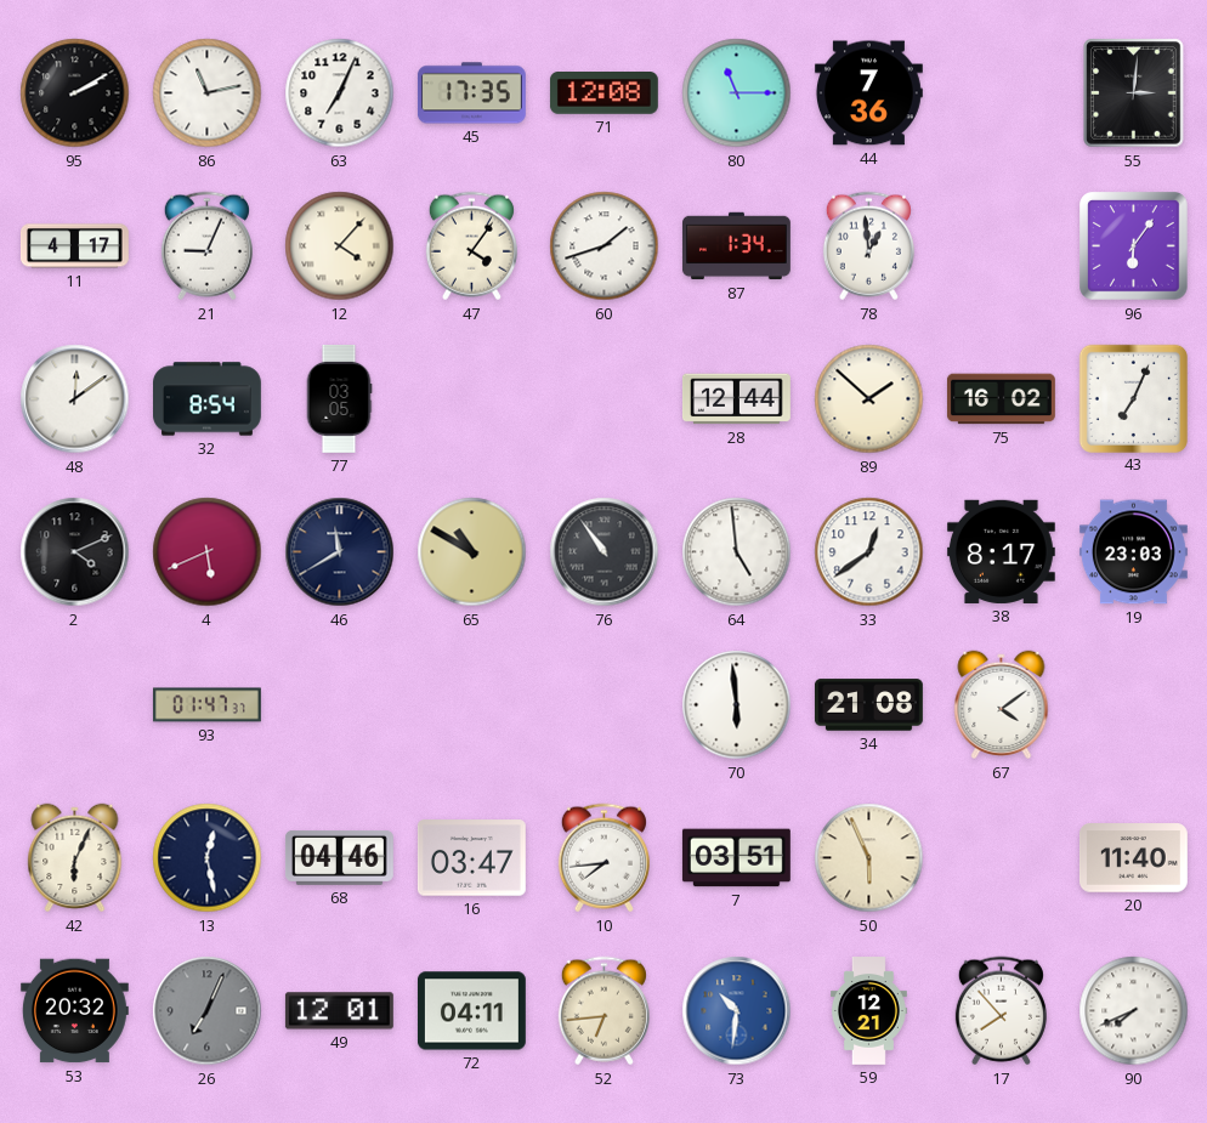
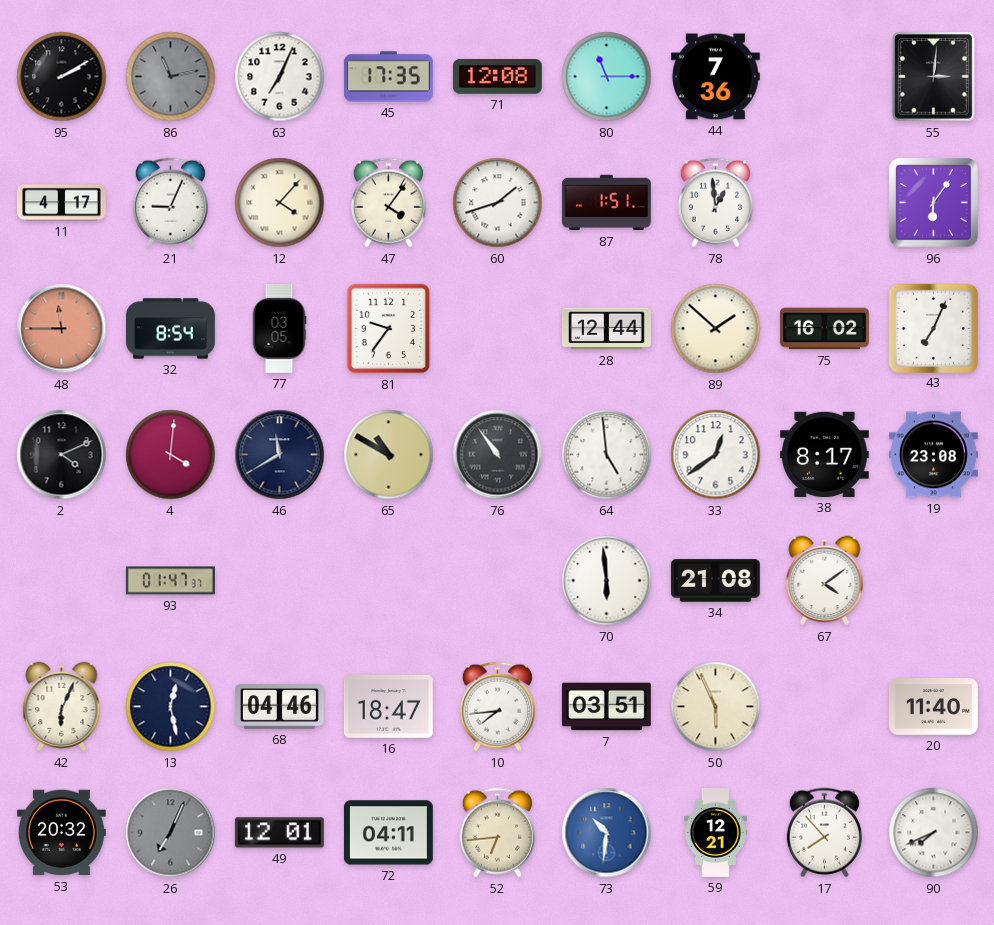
86 dial: white -> grey (171, 77)
87: 1:34 -> 1:51 (606, 203)
48: 12:09 -> 11:45 (62, 329)
48 dial: white -> salmon (62, 329)
81: none -> 9:36 (389, 329)
4: 5:41 -> 4:01 (171, 455)
19: 23:03 -> 23:08 (933, 455)
16: 03:47 -> 18:47 (388, 707)
